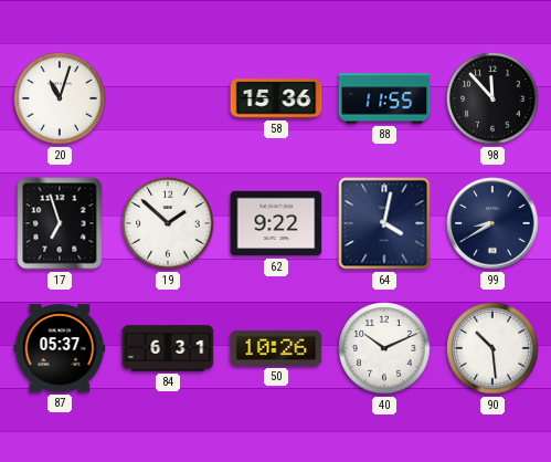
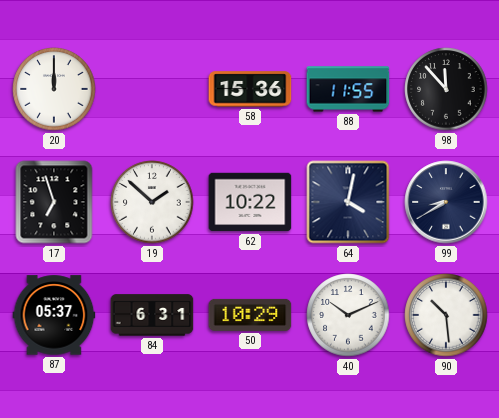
20: 11:03 -> 12:00 (54, 89)
62: 9:22 -> 10:22 (250, 202)
50: 10:26 -> 10:29 (250, 315)
